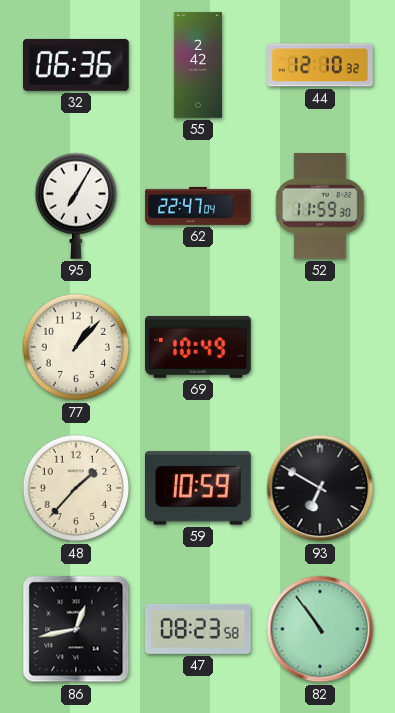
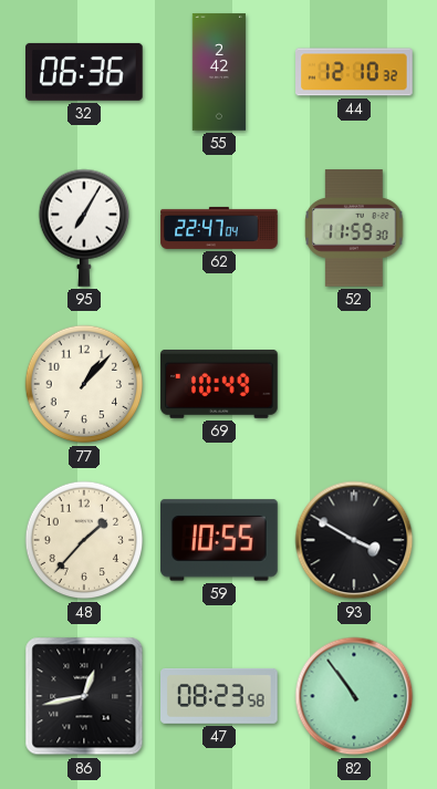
59: 10:59 -> 10:55 (220, 540)
93: 6:50 -> 3:50 (354, 540)
